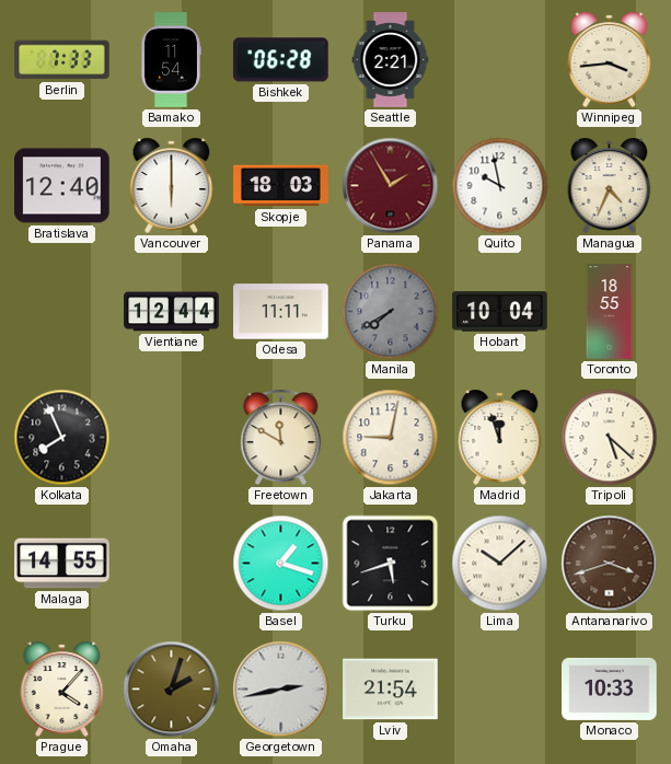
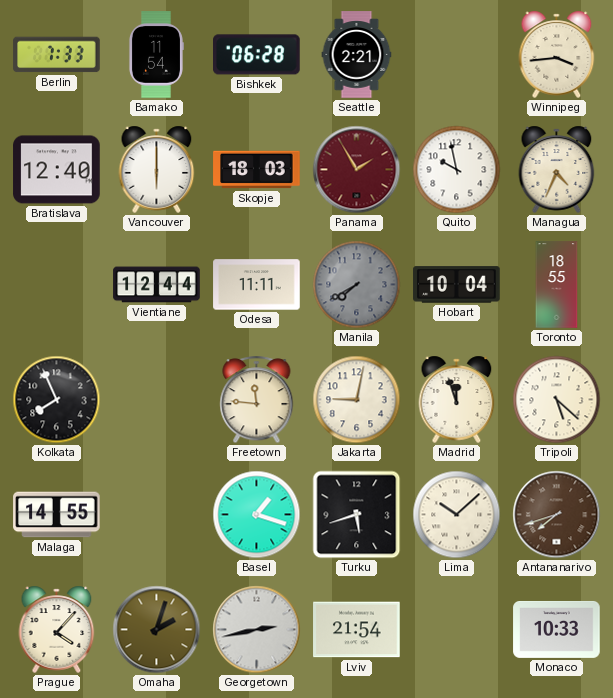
Freetown: 11:50 -> 11:46 (257, 400)
Antananarivo: 3:42 -> 7:42 (557, 515)
